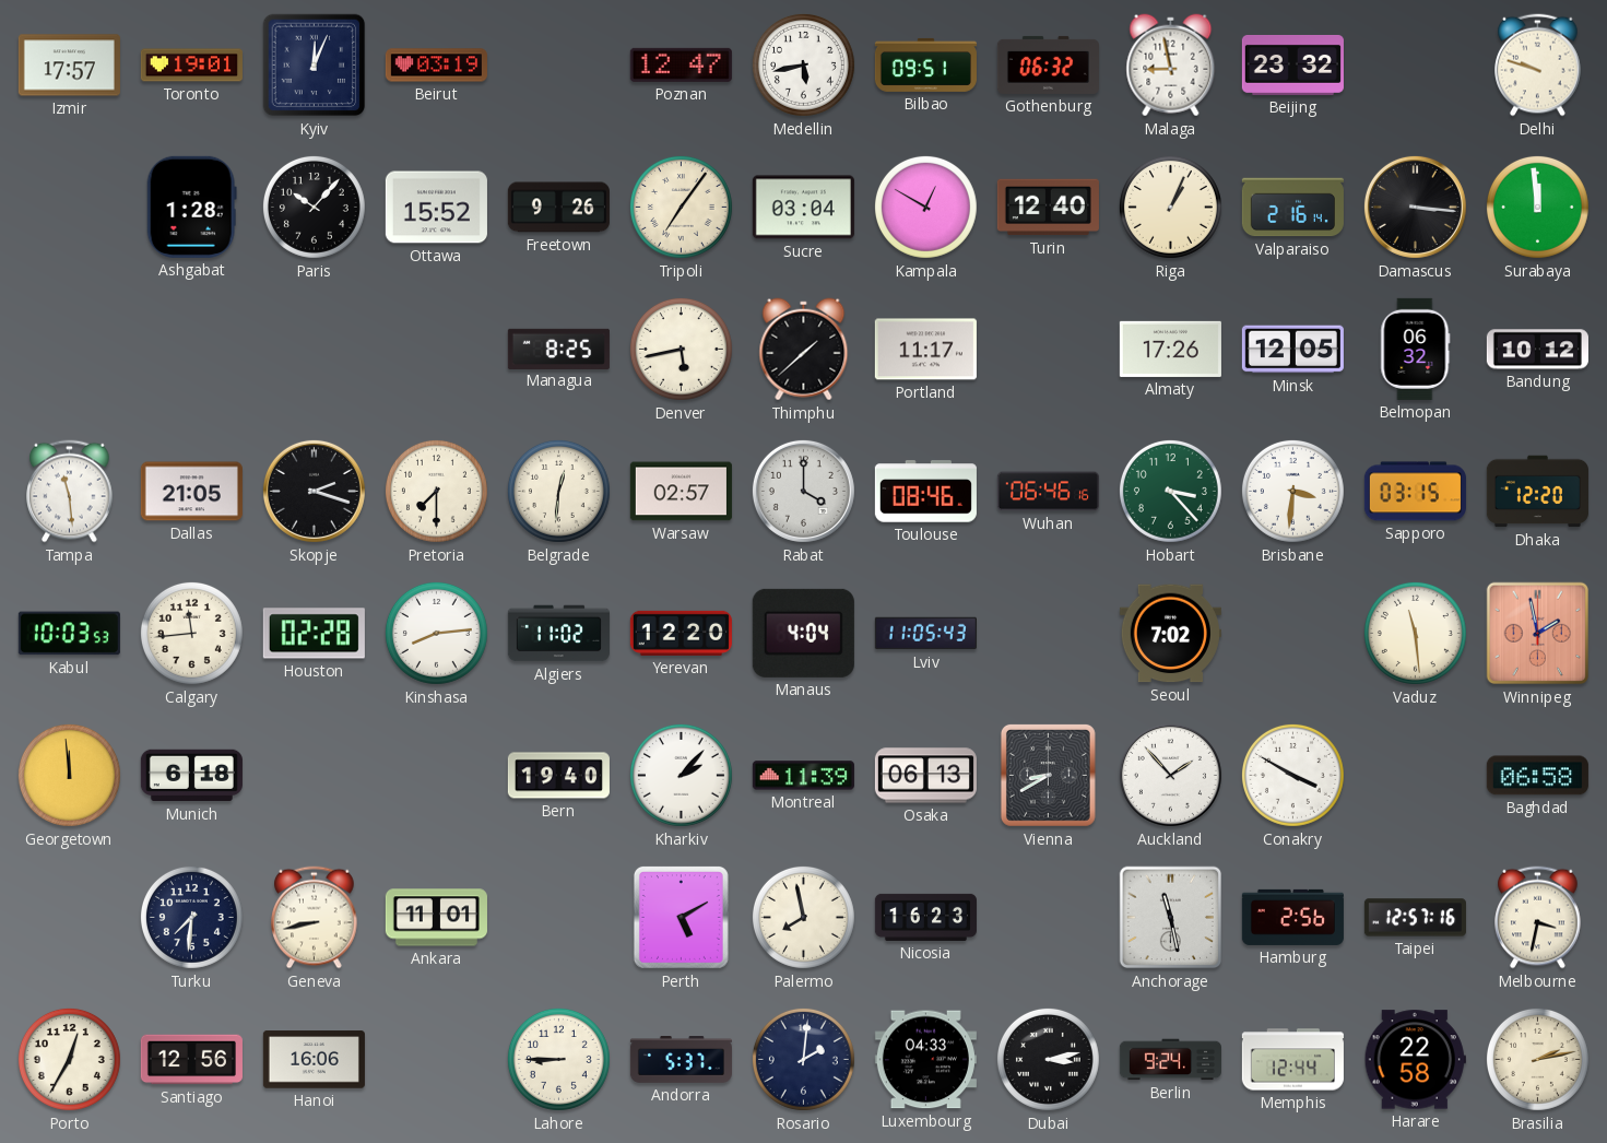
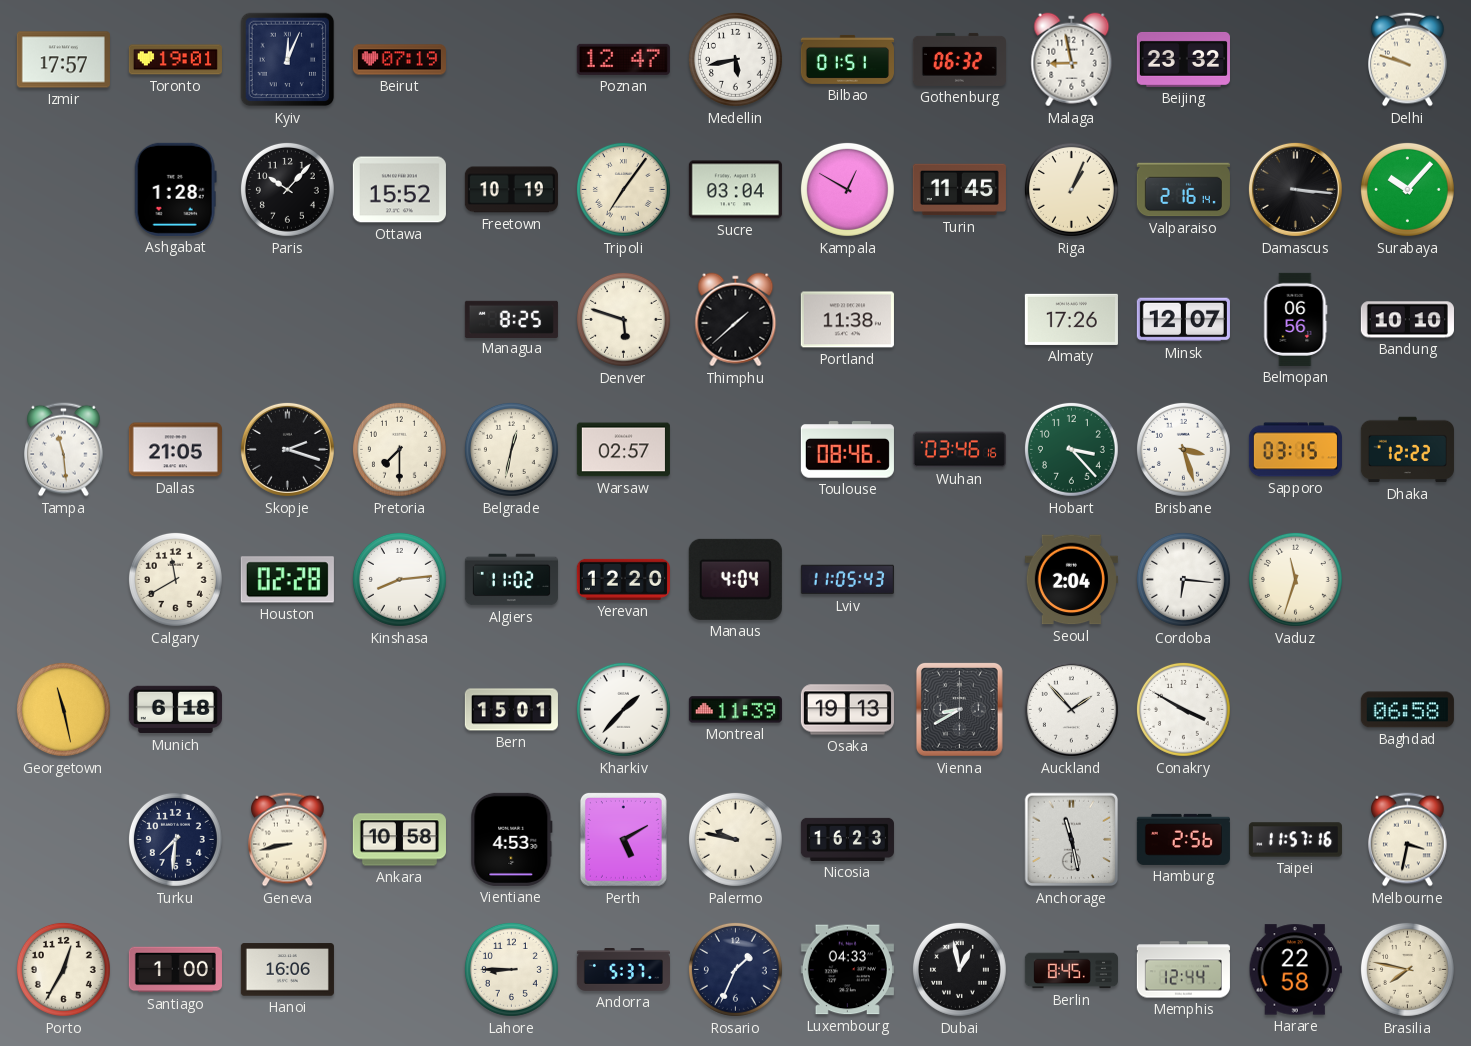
Beirut: 03:19 -> 07:19 (399, 60)
Bilbao: 09:51 -> 01:51 (847, 59)
Freetown: 9:26 -> 10:19 (511, 190)
Turin: 12:40 -> 11:45 (959, 190)
Surabaya: 11:59 -> 10:07 (1407, 189)
Denver: 5:43 -> 5:48 (623, 319)
Portland: 11:17 -> 11:38 (847, 320)
Minsk: 12:05 -> 12:07 (1183, 320)
Belmopan: 06:32 -> 06:56 (1296, 319)
Bandung: 10:12 -> 10:10 (1407, 320)
Belgrade: 12:31 -> 12:32 (511, 449)
Rabat: 4:00 -> none (803, 491)
Wuhan: 06:46 -> 03:46 (959, 450)
Brisbane: 3:31 -> 3:27 (1183, 449)
Dhaka: 12:20 -> 12:22 (1407, 450)
Kabul: 10:03 -> none (69, 634)
Calgary: 11:44 -> 11:40 (175, 579)
Seoul: 7:02 -> 2:04 (1071, 580)
Cordoba: none -> 6:16 (1183, 579)
Vaduz: 11:29 -> 11:33 (1295, 579)
Winnipeg: 1:58 -> none (1538, 634)
Georgetown: 11:59 -> 11:28 (63, 709)
Bern: 19:40 -> 15:01 (511, 710)
Kharkiv: 2:07 -> 1:37 (623, 709)
Osaka: 06:13 -> 19:13 (847, 710)
Ankara: 11:01 -> 10:58 (399, 840)
Vientiane: none -> 4:53 (512, 839)
Palermo: 7:58 -> 9:47 (735, 839)
Taipei: 12:57 -> 11:57 (1295, 840)
Santiago: 12:56 -> 1:00 (175, 970)
Rosario: 2:01 -> 1:34 (735, 969)
Dubai: 3:13 -> 12:58 (959, 969)
Berlin: 9:24 -> 8:45 (1071, 970)
Brasilia: 2:13 -> 7:47 (1407, 969)
